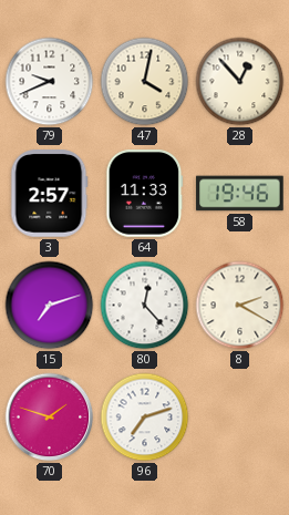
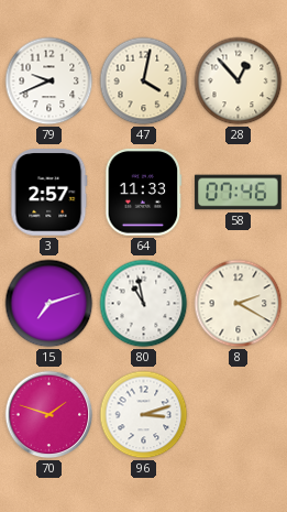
58: 19:46 -> 07:46 (239, 193)
80: 12:23 -> 10:58 (144, 304)
96: 7:12 -> 3:12 (144, 415)
